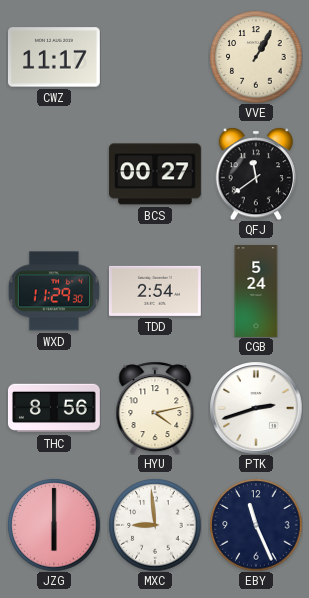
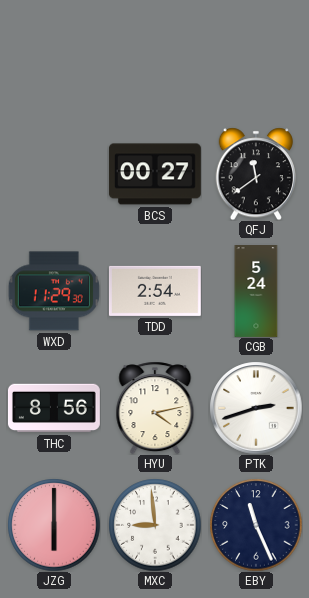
CWZ: 11:17 -> none (54, 57)
VVE: 1:05 -> none (256, 57)
